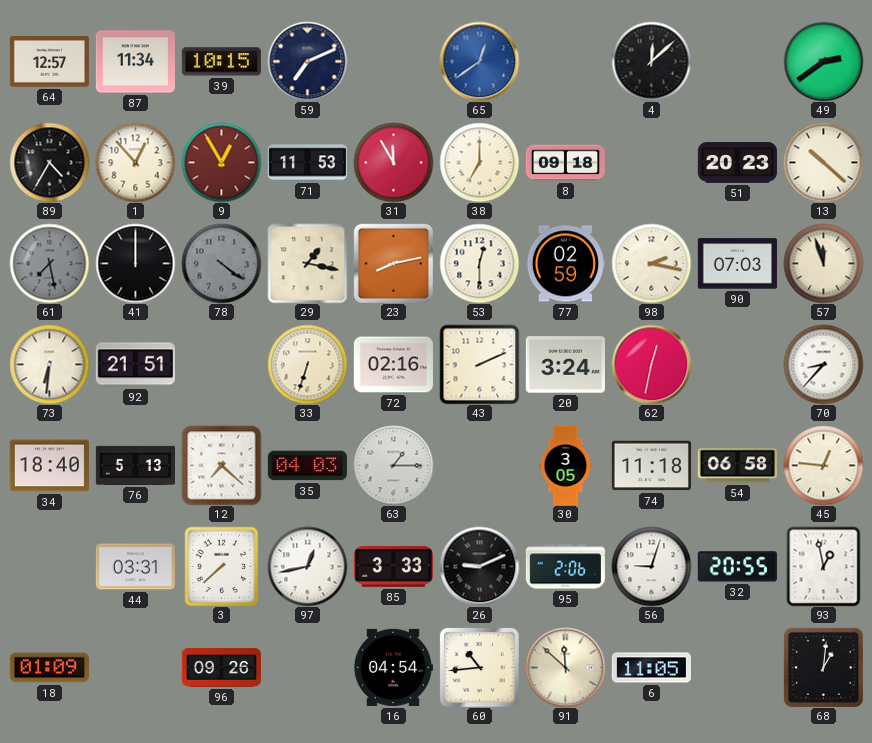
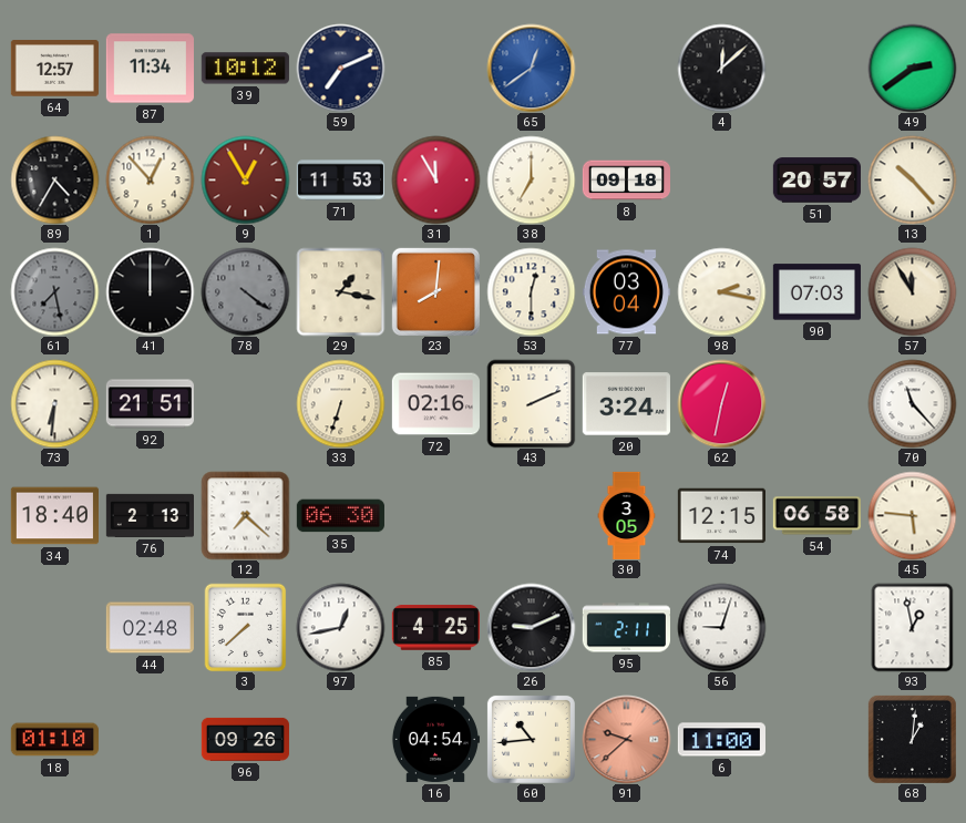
39: 10:15 -> 10:12 (245, 69)
51: 20:23 -> 20:57 (816, 181)
13: 10:22 -> 10:23 (912, 179)
23: 8:13 -> 8:01 (435, 291)
77: 02:59 -> 03:04 (626, 292)
57: 11:57 -> 11:55 (912, 291)
70: 8:37 -> 11:23 (912, 403)
76: 5:13 -> 2:13 (150, 515)
35: 04:03 -> 06:30 (340, 516)
63: 1:15 -> none (393, 465)
74: 11:18 -> 12:15 (721, 516)
45: 12:46 -> 5:46 (912, 515)
44: 03:31 -> 02:48 (150, 628)
85: 3:33 -> 4:25 (435, 627)
95: 2:06 -> 2:11 (626, 628)
32: 20:55 -> none (737, 567)
18: 01:09 -> 01:10 (54, 740)
91: 11:52 -> 9:38 (626, 739)
91 dial: cream -> salmon (626, 739)
6: 11:05 -> 11:00 (721, 740)
